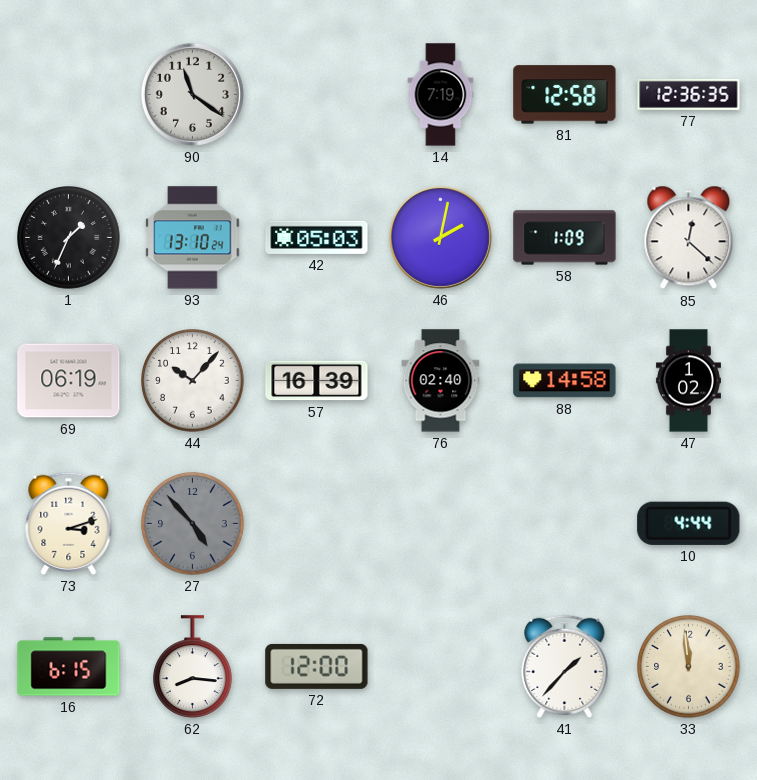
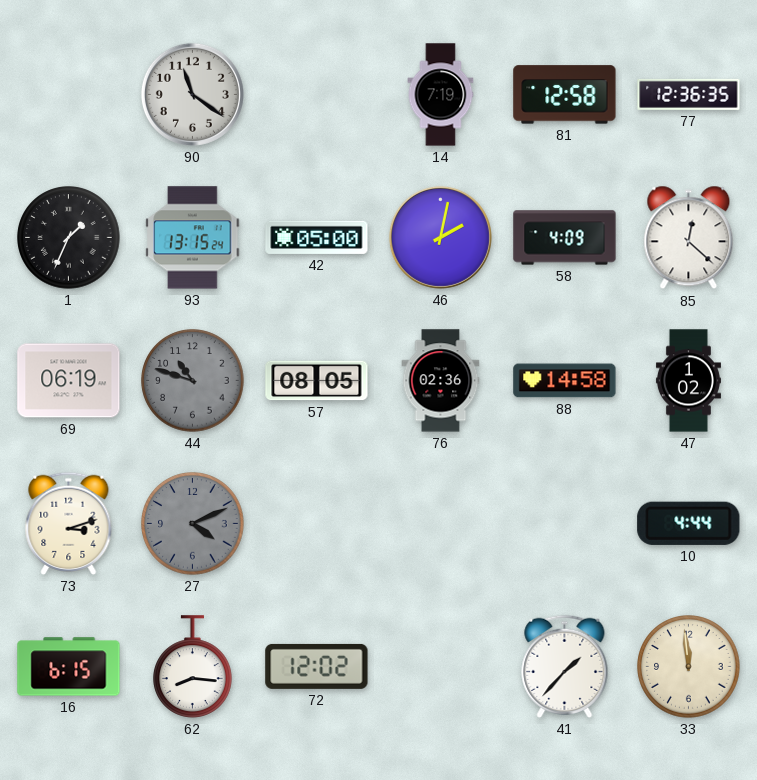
93: 13:10 -> 13:15 (193, 238)
42: 05:03 -> 05:00 (317, 237)
58: 1:09 -> 4:09 (565, 238)
44: 10:07 -> 10:48 (193, 381)
44 dial: white -> grey (193, 381)
57: 16:39 -> 08:05 (317, 381)
76: 02:40 -> 02:36 (441, 381)
27: 4:53 -> 4:11 (193, 524)
72: 12:00 -> 12:02 (317, 666)
